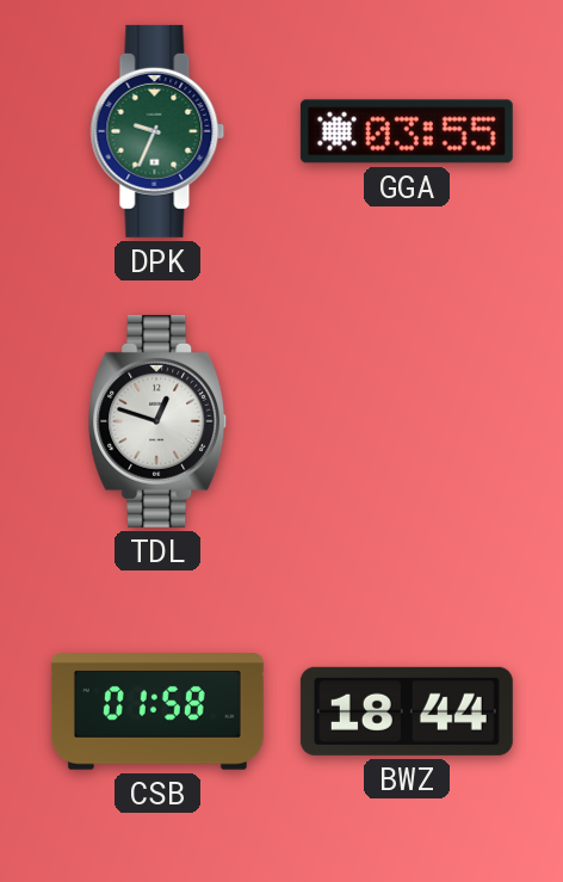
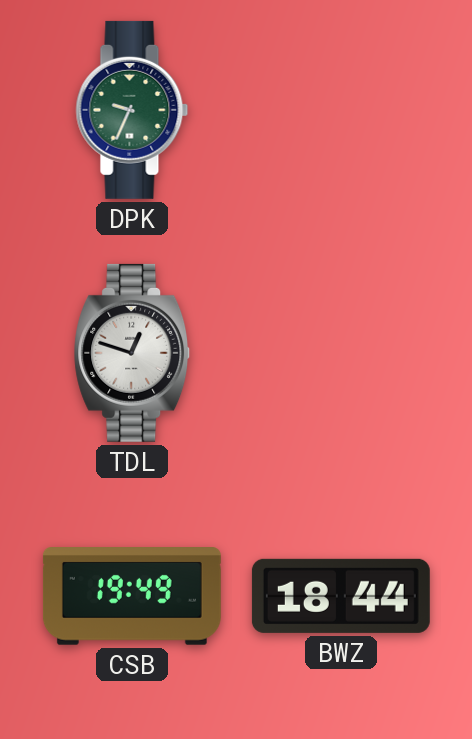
GGA: 03:55 -> none (407, 131)
CSB: 01:58 -> 19:49 (132, 597)
